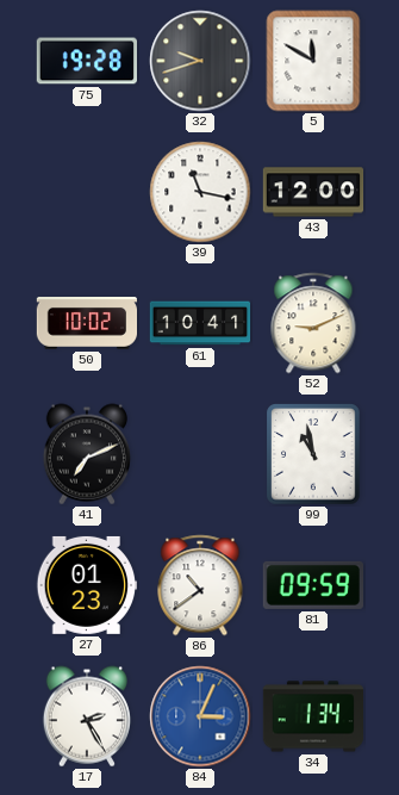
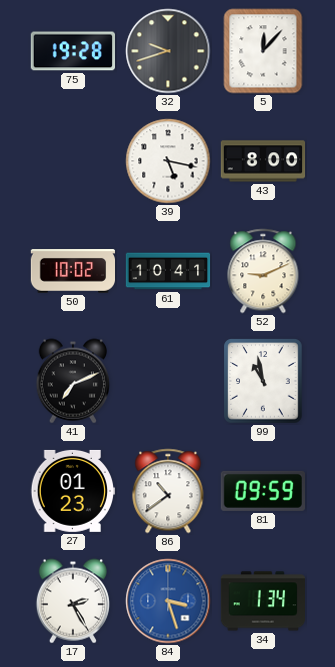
5: 11:50 -> 12:07 (263, 51)
39: 11:17 -> 5:17 (168, 161)
43: 12:00 -> 8:00 (263, 161)
84: 3:04 -> 3:27 (168, 601)
